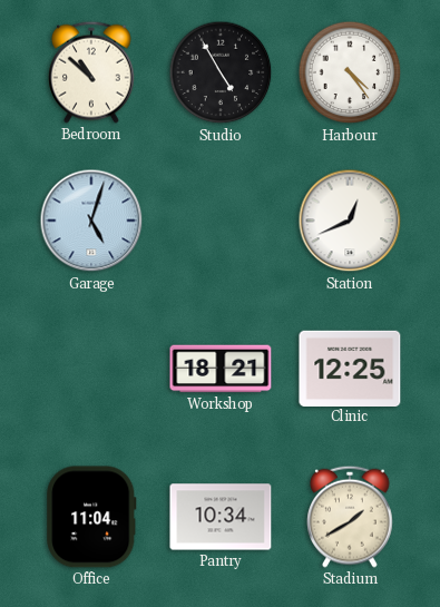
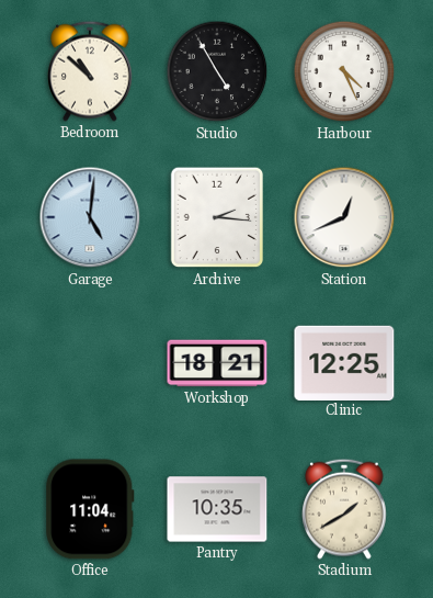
Harbour: 4:24 -> 4:26 (344, 71)
Garage: 5:03 -> 5:01 (90, 217)
Archive: none -> 2:16 (216, 217)
Pantry: 10:34 -> 10:35 (217, 509)
